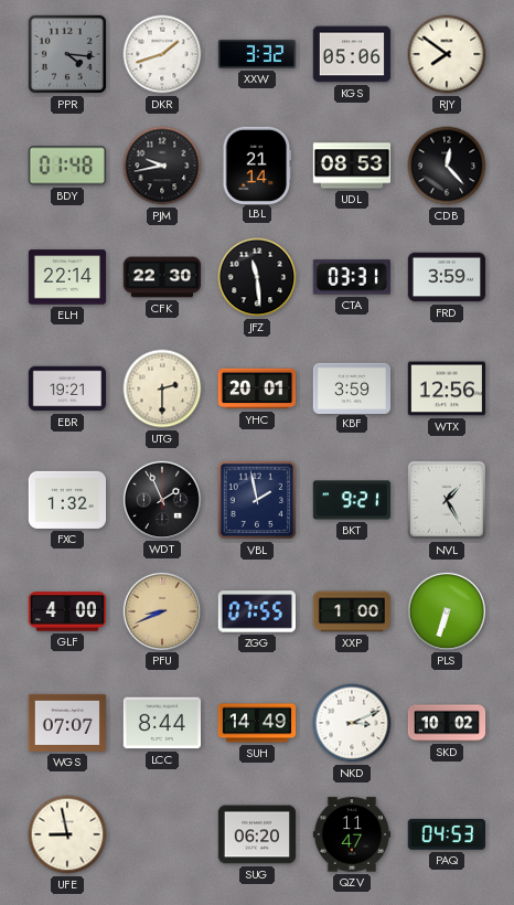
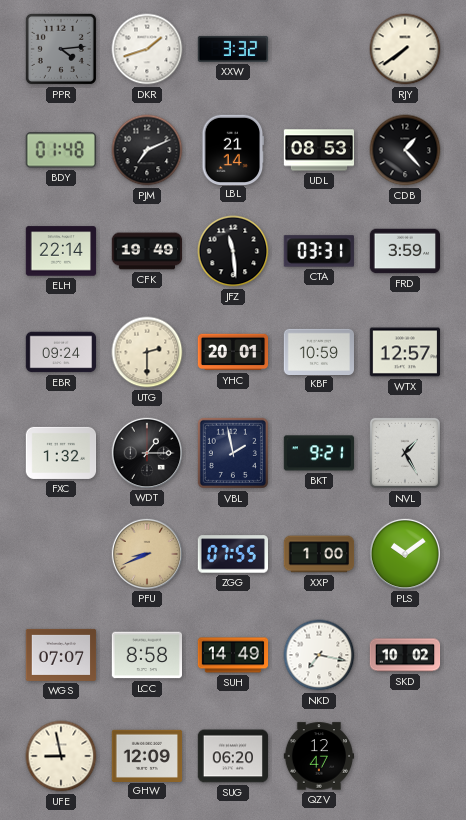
PPR: 4:16 -> 4:14 (61, 49)
KGS: 05:06 -> none (352, 54)
RJY: 7:51 -> 7:39 (405, 49)
PJM: 9:43 -> 7:11 (147, 150)
CDB: 12:23 -> 1:23 (405, 150)
CFK: 22:30 -> 19:49 (147, 251)
EBR: 19:21 -> 09:24 (61, 352)
KBF: 3:59 -> 10:59 (319, 351)
WTX: 12:56 -> 12:57 (405, 352)
WDT: 1:56 -> 1:15 (146, 452)
GLF: 4:00 -> none (67, 611)
PLS: 6:33 -> 10:09 (404, 553)
LCC: 8:44 -> 8:58 (146, 655)
NKD: 3:11 -> 7:17 (319, 655)
GHW: none -> 12:09 (147, 755)
QZV: 11:47 -> 12:47 (319, 756)
PAQ: 04:53 -> none (446, 834)
